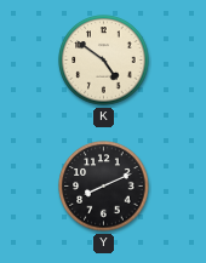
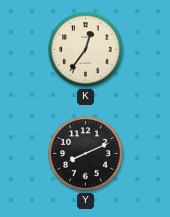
K: 4:51 -> 12:36 (86, 50)
